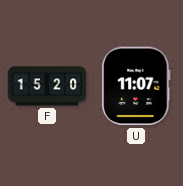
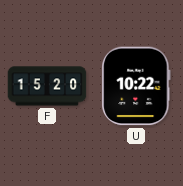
U: 11:07 -> 10:22 (136, 86)
